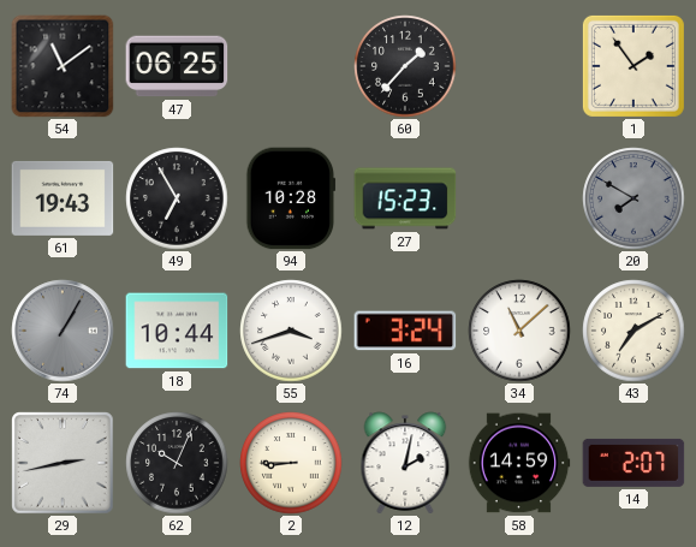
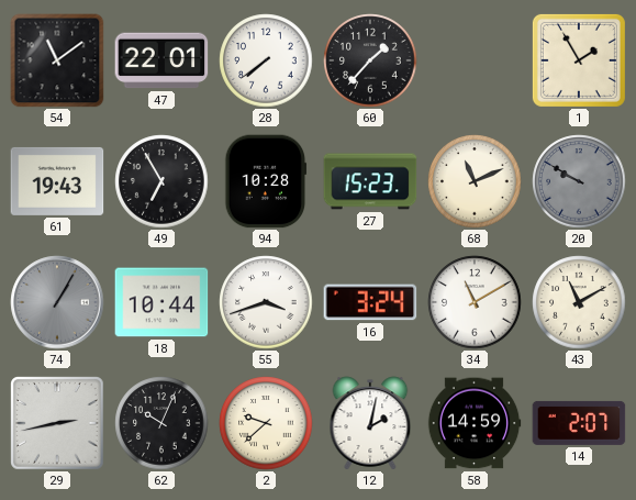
47: 06:25 -> 22:01 (161, 60)
28: none -> 7:39 (266, 60)
1: 1:54 -> 1:55 (579, 60)
68: none -> 11:11 (475, 181)
20: 7:50 -> 9:50 (579, 181)
34: 11:08 -> 11:10 (475, 302)
43: 7:10 -> 11:10 (579, 302)
2: 8:45 -> 9:38 (266, 423)
